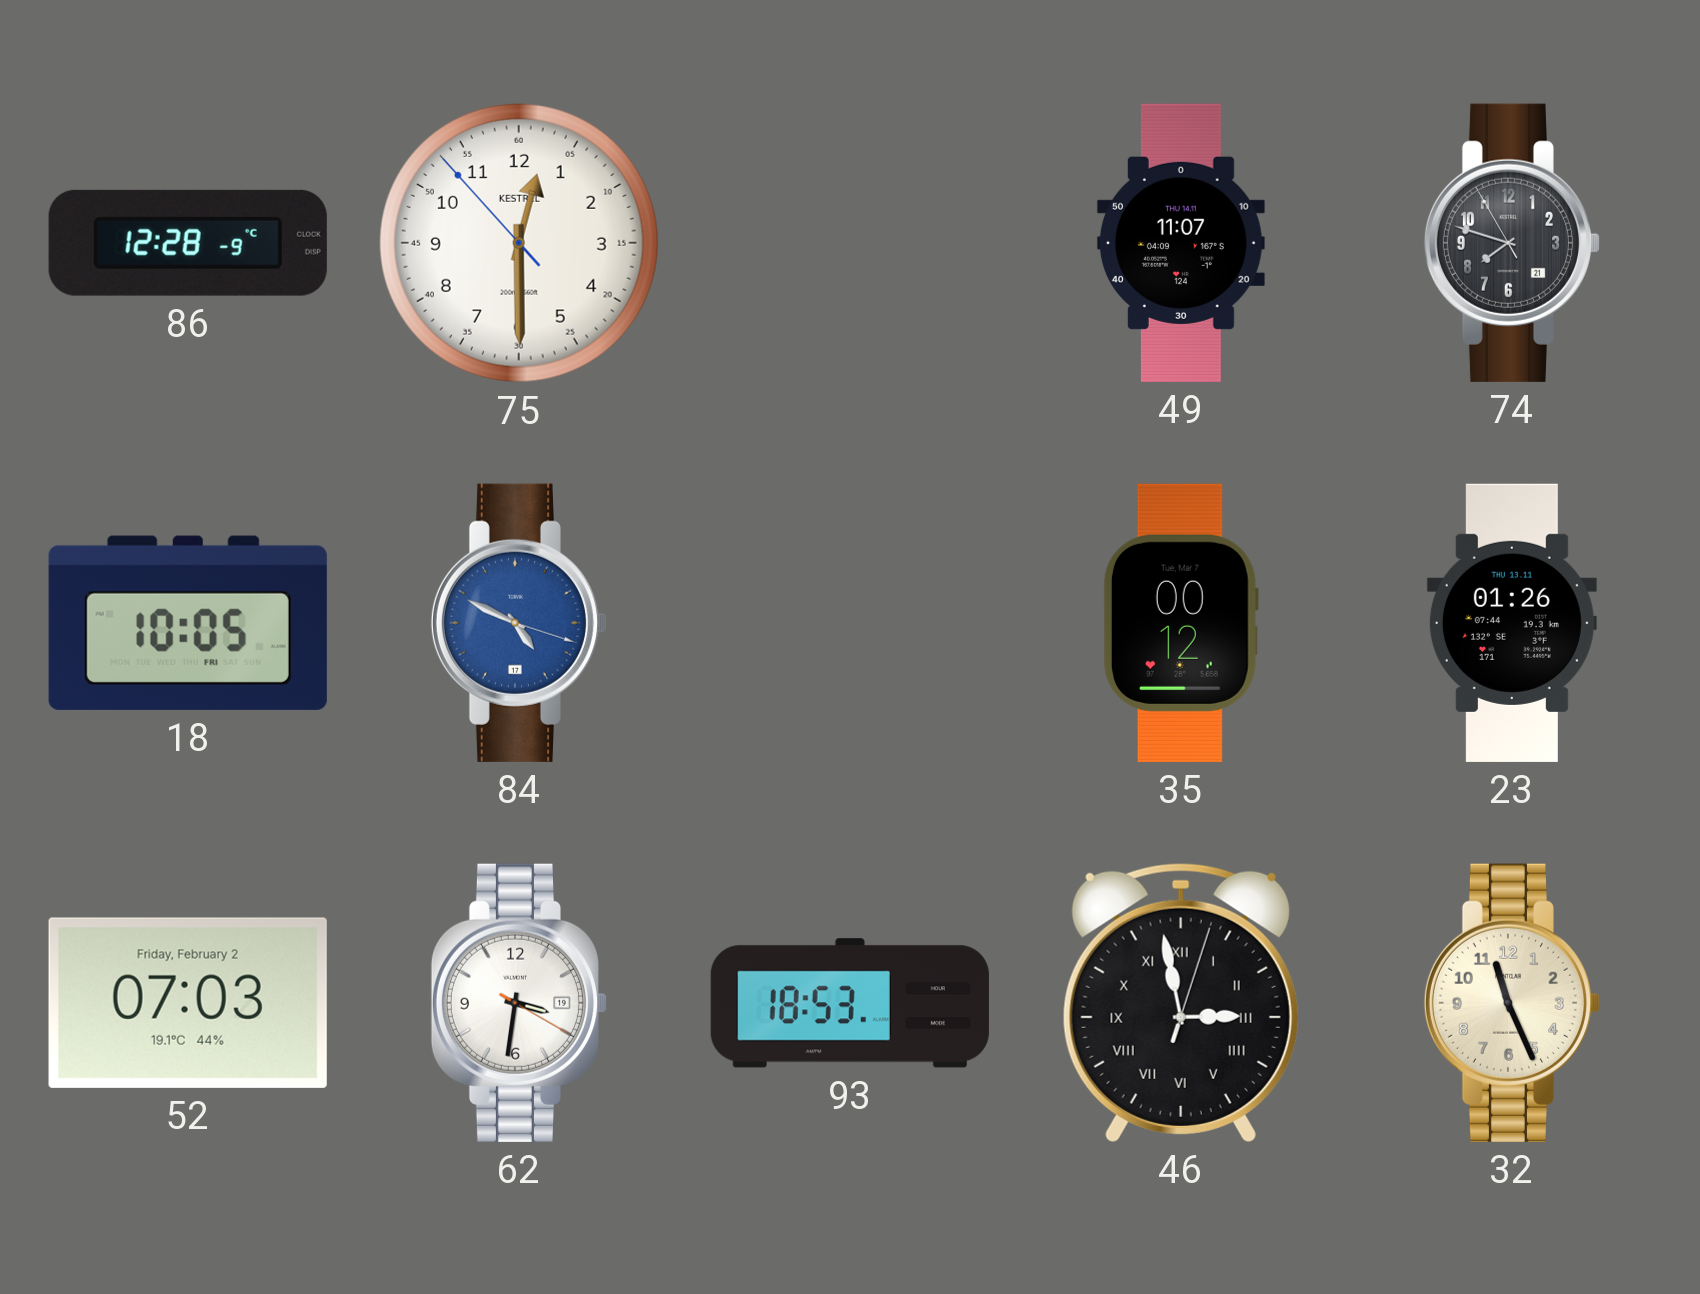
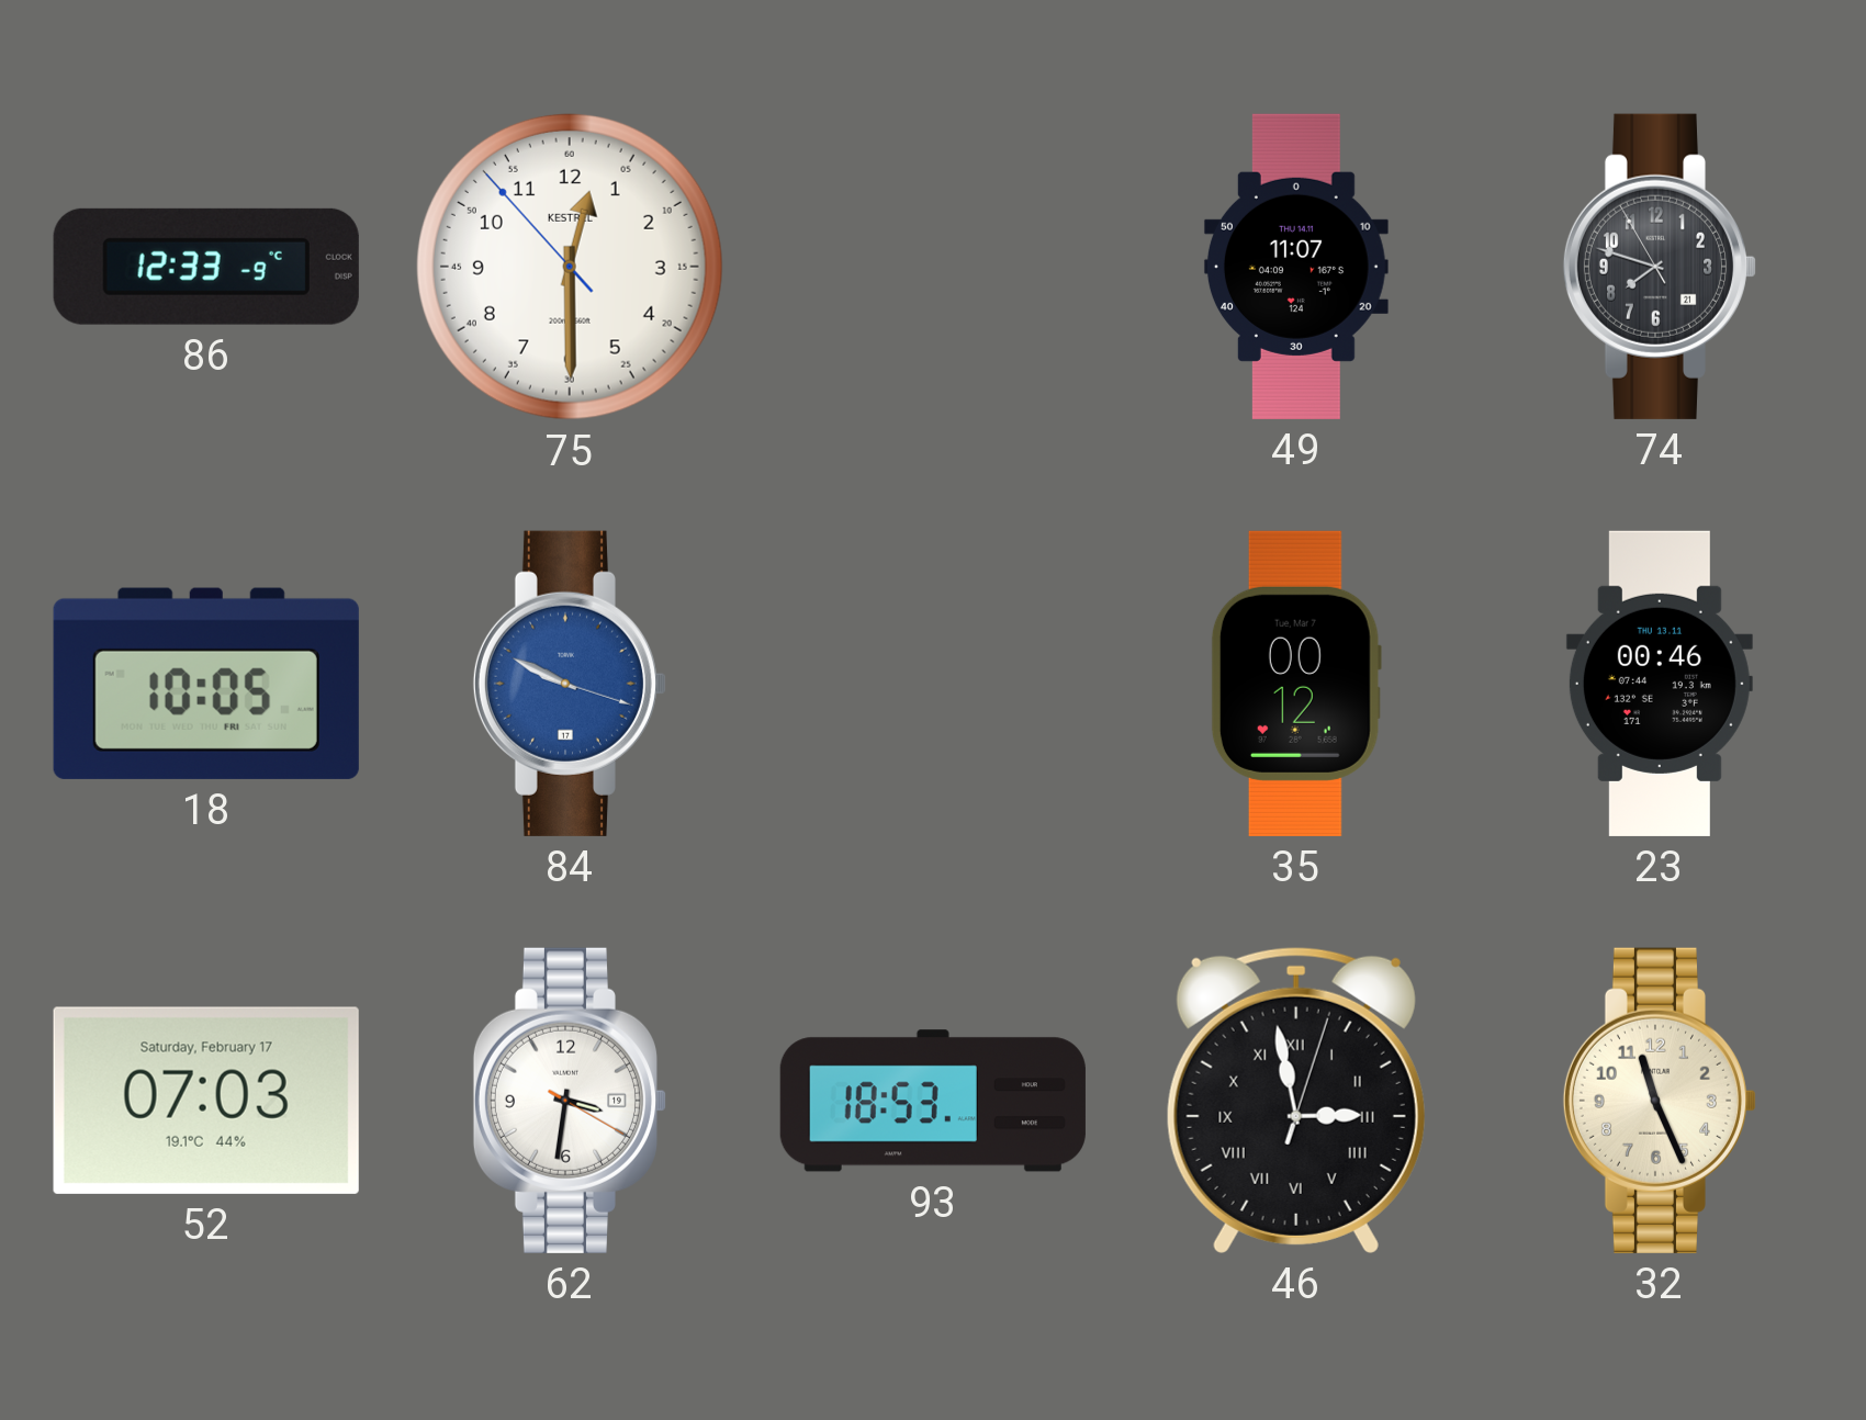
86: 12:28 -> 12:33 (206, 267)
84: 4:49 -> 9:49 (569, 684)
23: 01:26 -> 00:46 (1660, 684)
52 date: Friday, February 2 -> Saturday, February 17 (206, 1101)
